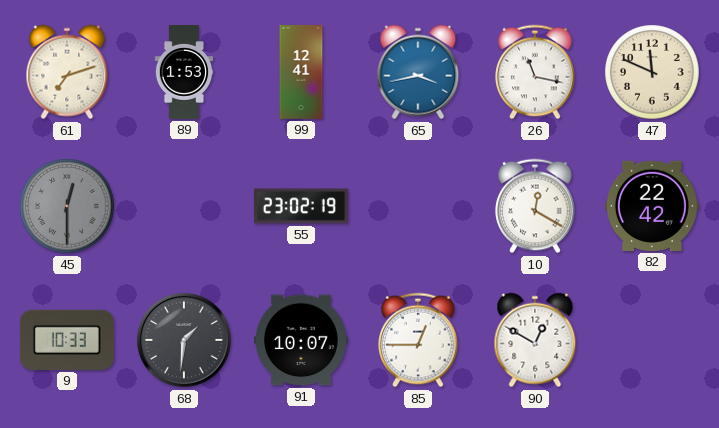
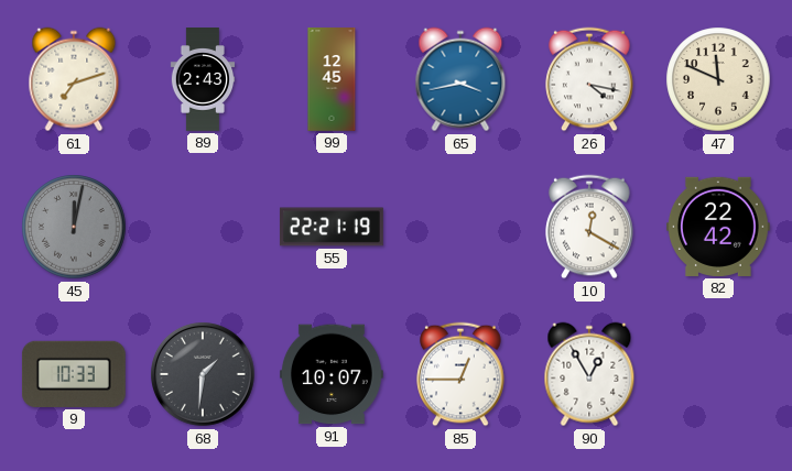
89: 1:53 -> 2:43 (203, 79)
99: 12:41 -> 12:45 (332, 80)
26: 11:17 -> 4:17 (589, 79)
45: 12:30 -> 12:02 (74, 227)
55: 23:02 -> 22:21 (332, 227)
90: 12:50 -> 12:55 (589, 374)
